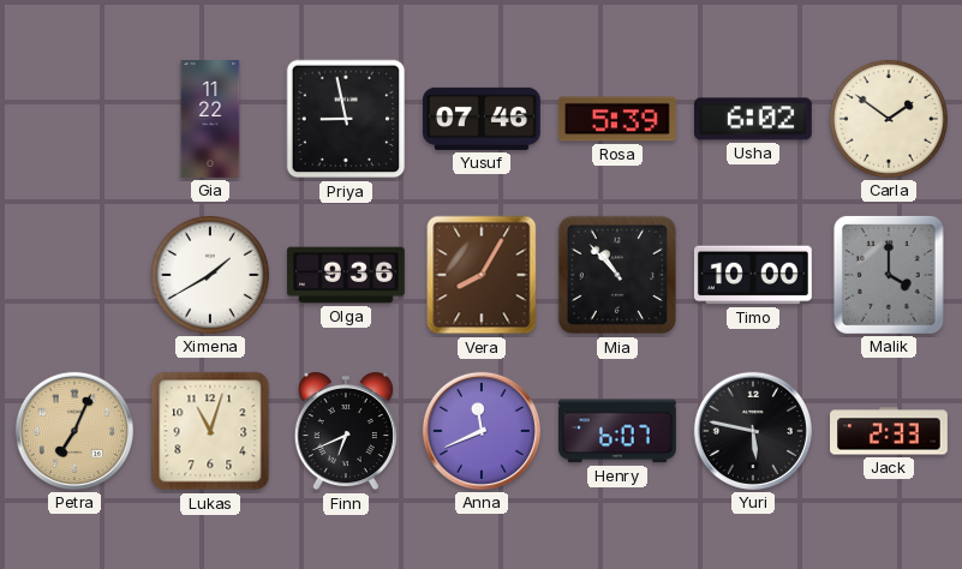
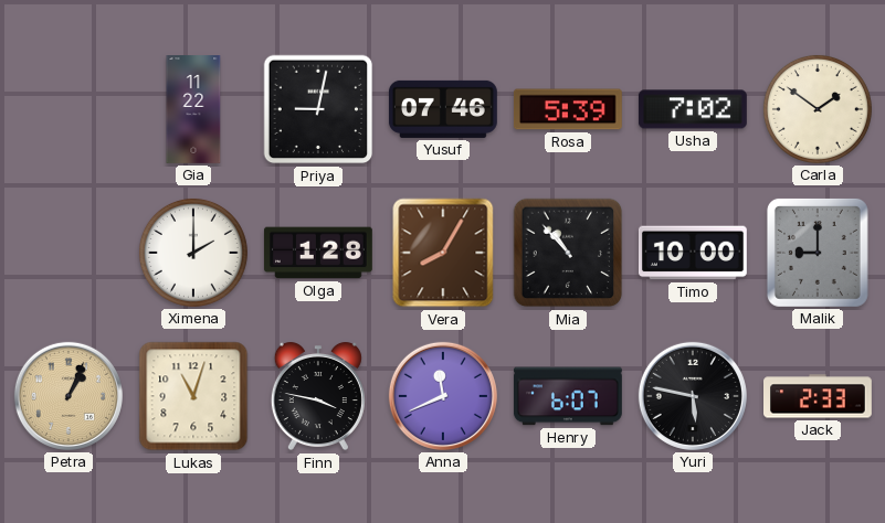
Priya: 8:58 -> 9:02 (318, 109)
Usha: 6:02 -> 7:02 (693, 109)
Ximena: 1:40 -> 2:00 (193, 253)
Olga: 9:36 -> 1:28 (318, 253)
Malik: 4:00 -> 9:00 (818, 253)
Petra: 7:04 -> 1:04 (69, 396)
Finn: 6:41 -> 3:47 (318, 396)
